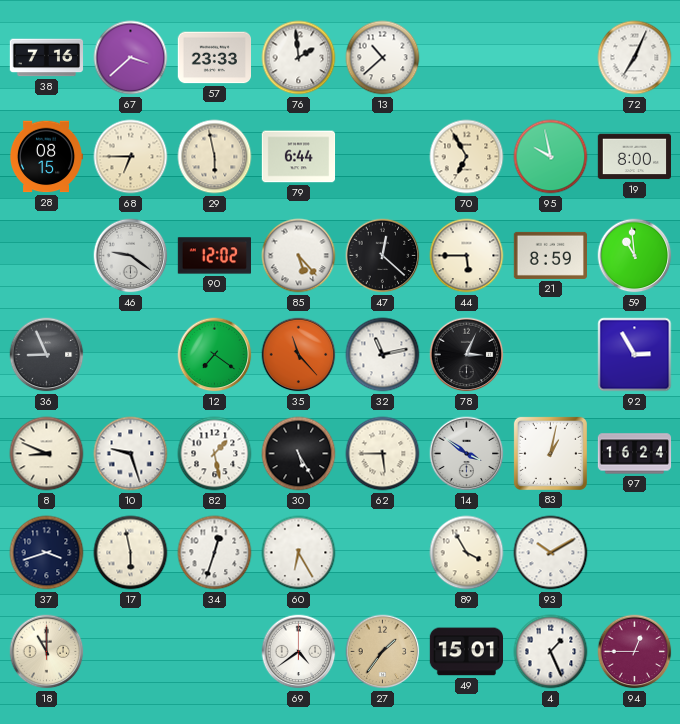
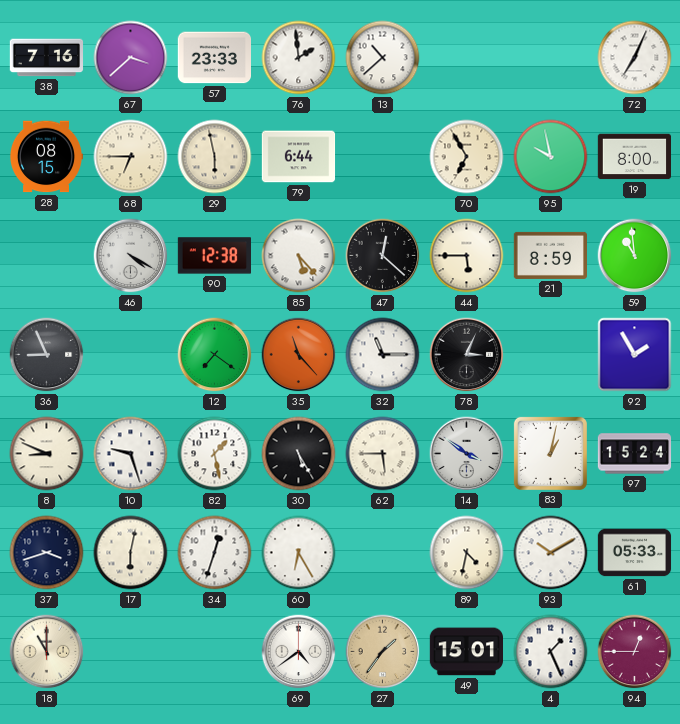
46: 9:21 -> 4:20 (131, 256)
90: 12:02 -> 12:38 (214, 256)
32: 11:13 -> 11:15 (383, 355)
92: 2:55 -> 1:55 (635, 355)
97: 16:24 -> 15:24 (635, 454)
17: 5:58 -> 6:02 (131, 553)
89: 3:55 -> 4:32 (467, 553)
61: none -> 05:33 (635, 553)
